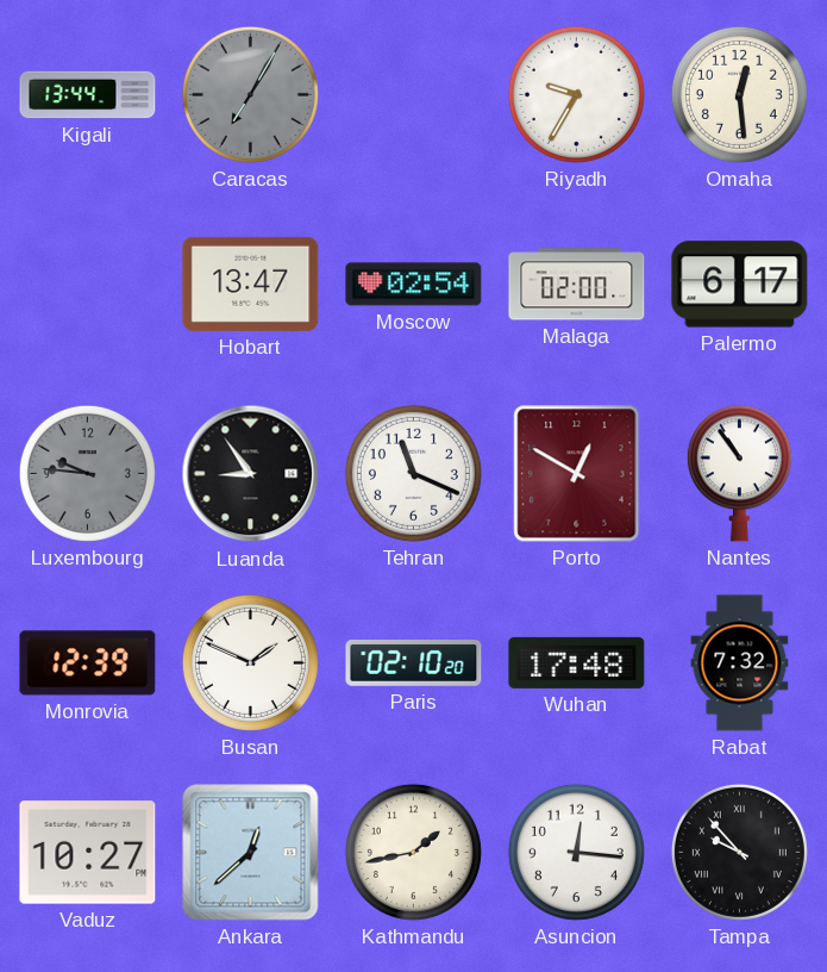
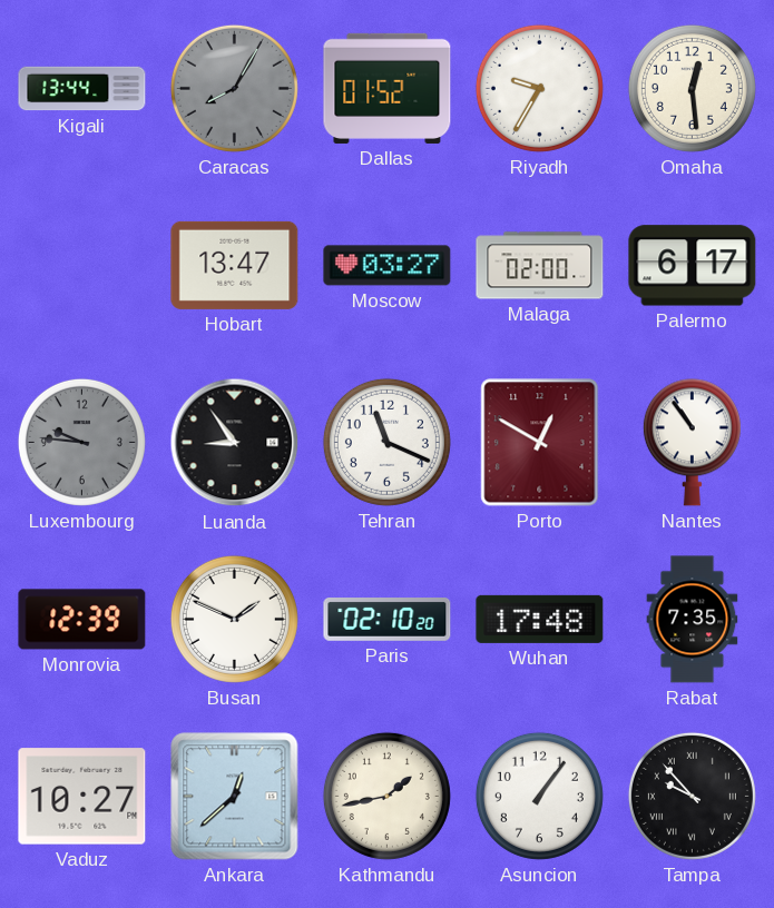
Caracas: 7:05 -> 8:05 (234, 88)
Dallas: none -> 01:52 (388, 88)
Moscow: 02:54 -> 03:27 (388, 266)
Rabat: 7:32 -> 7:35 (693, 620)
Asuncion: 12:16 -> 1:06 (539, 796)
